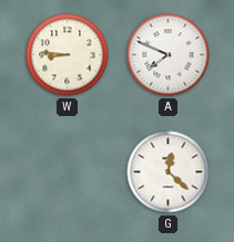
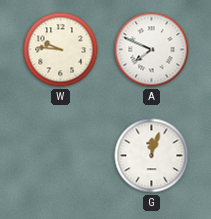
W: 8:46 -> 9:46 (61, 50)
G: 12:22 -> 12:03 (152, 156)
